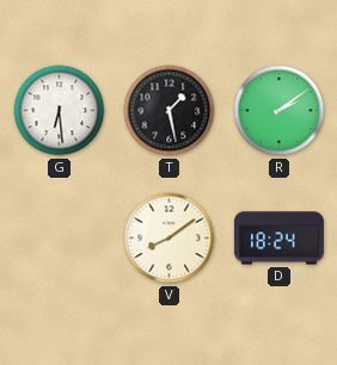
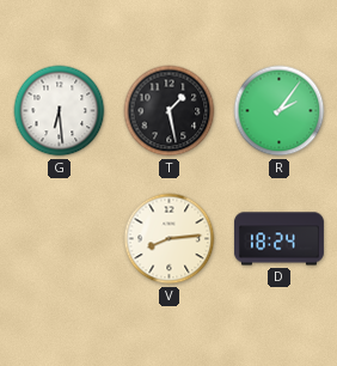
R: 2:09 -> 2:06 (280, 111)
V: 8:09 -> 8:14 (170, 239)
